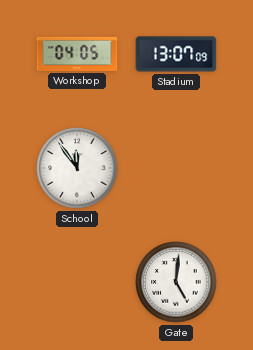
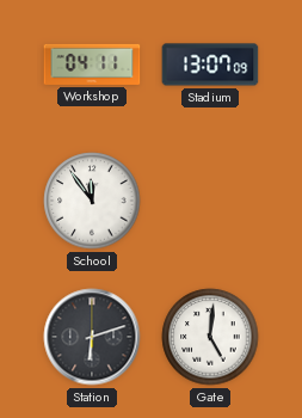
Workshop: 04:05 -> 04:11 (92, 64)
Station: none -> 6:12 (92, 337)
